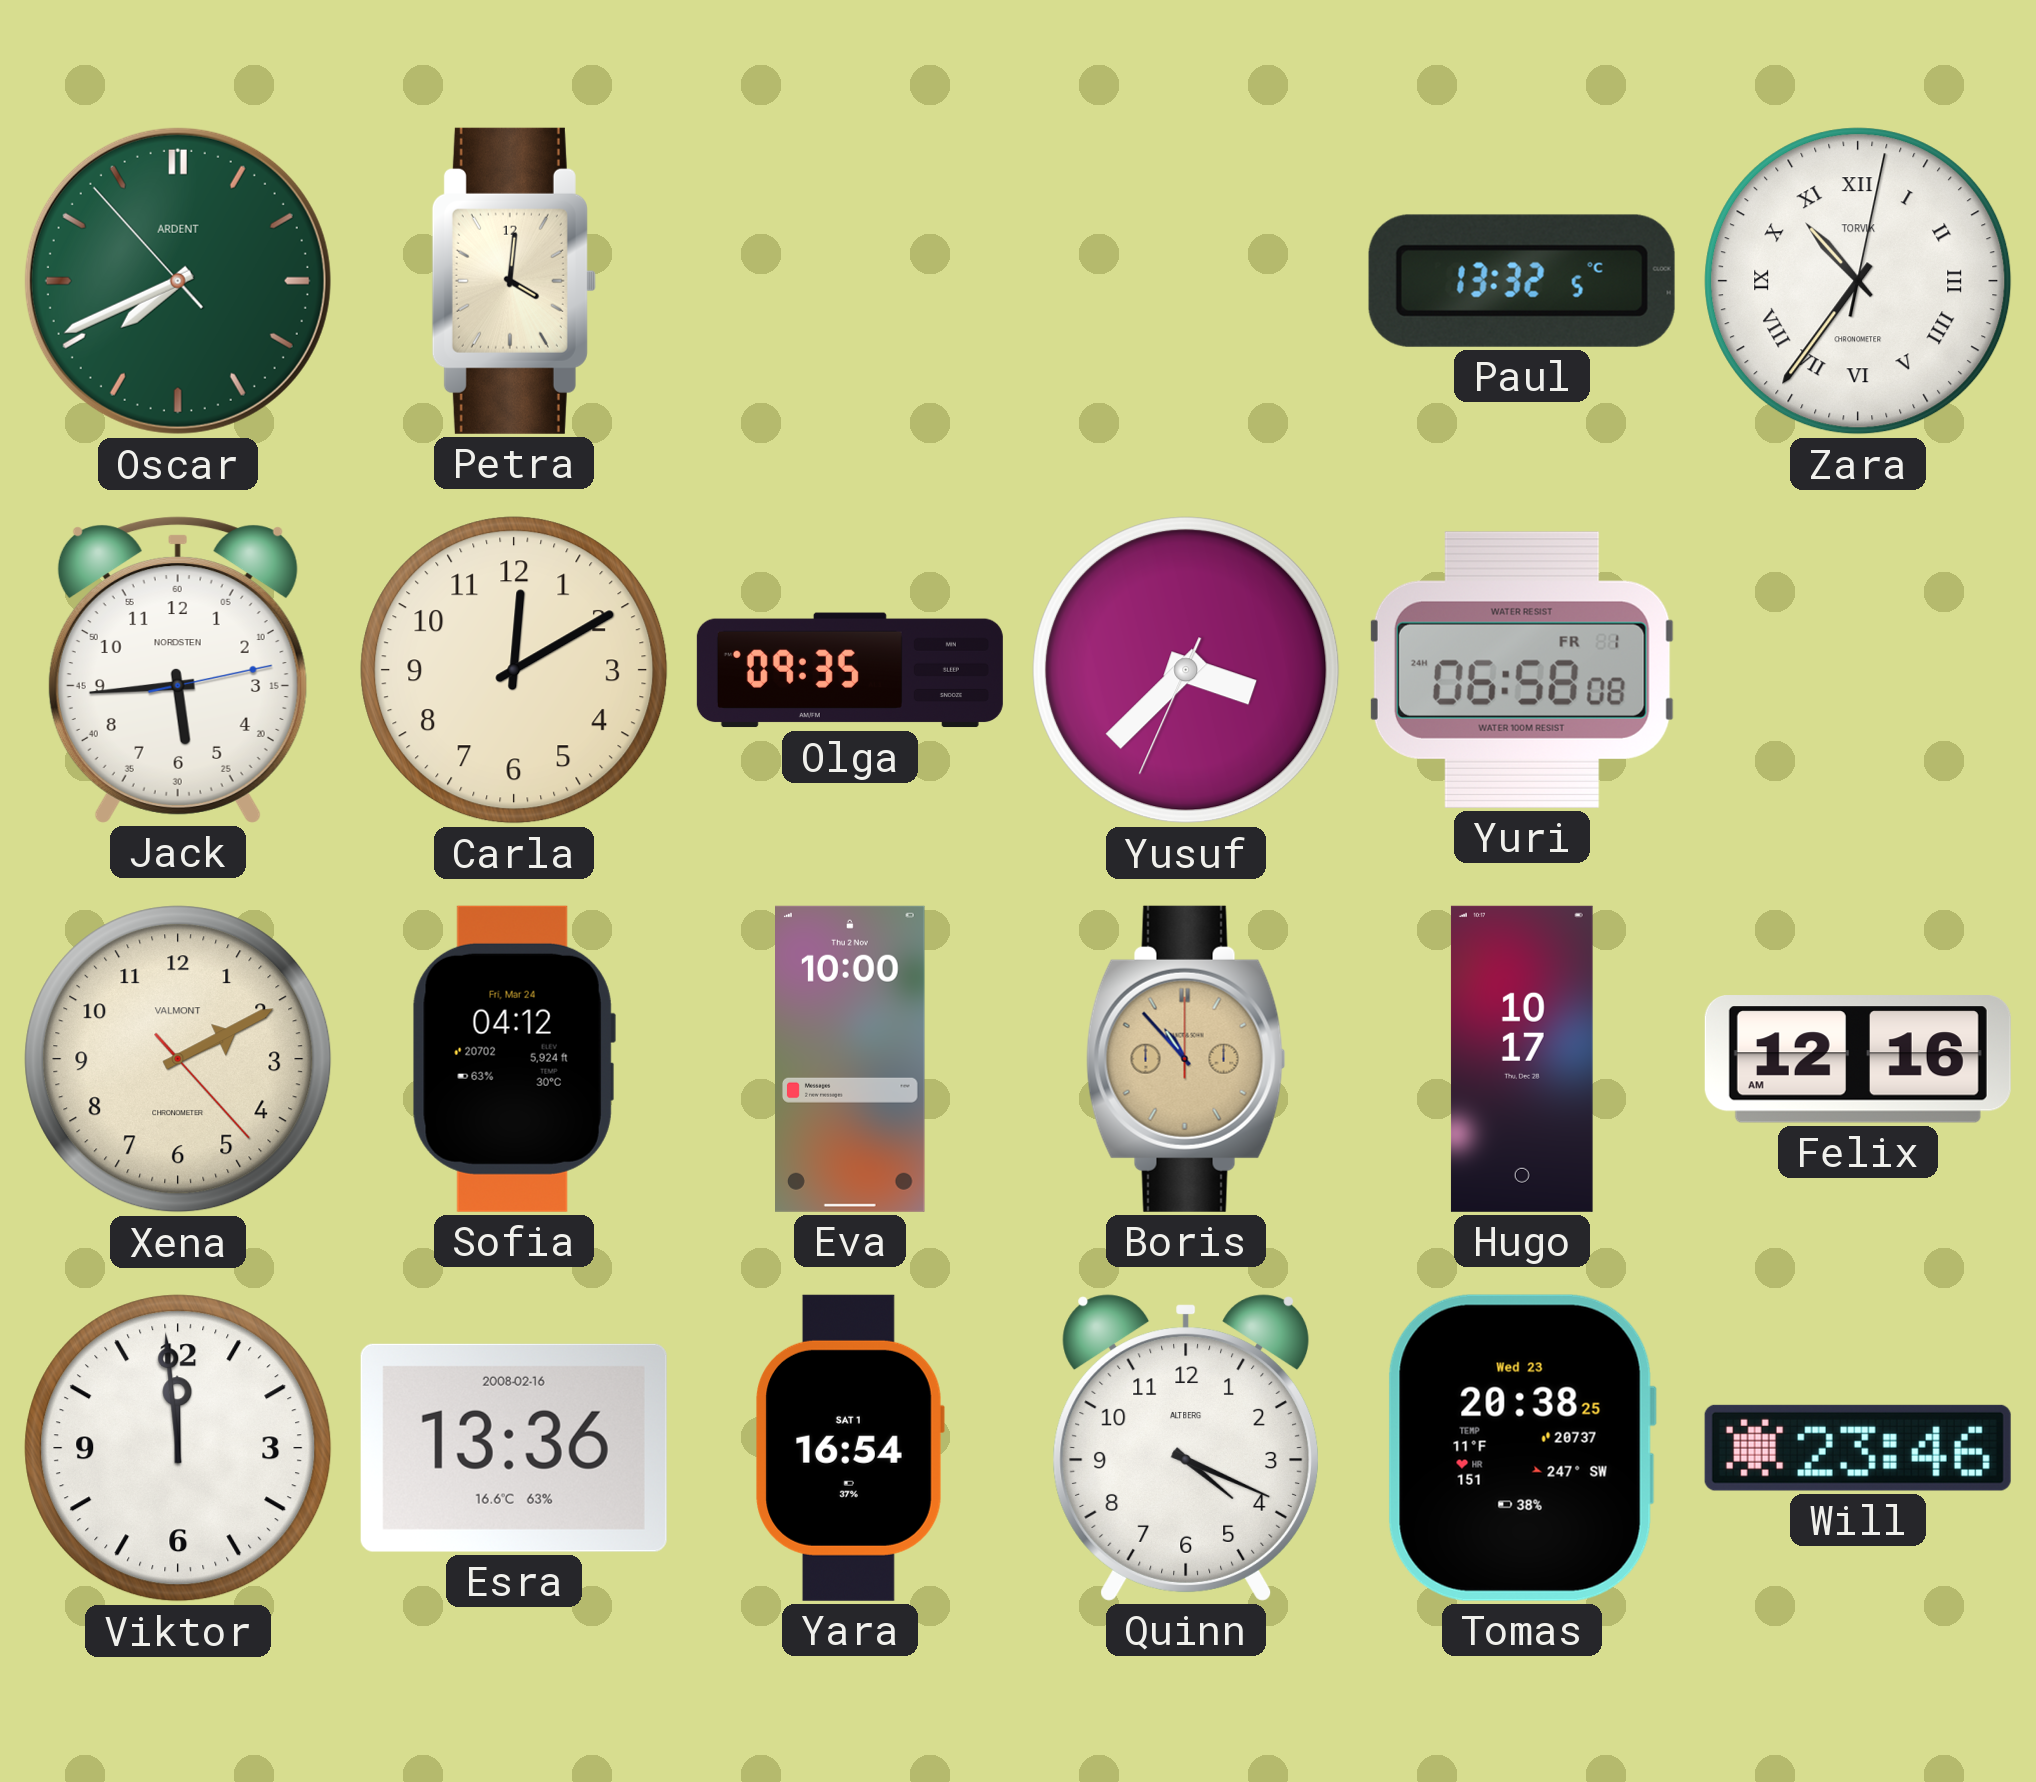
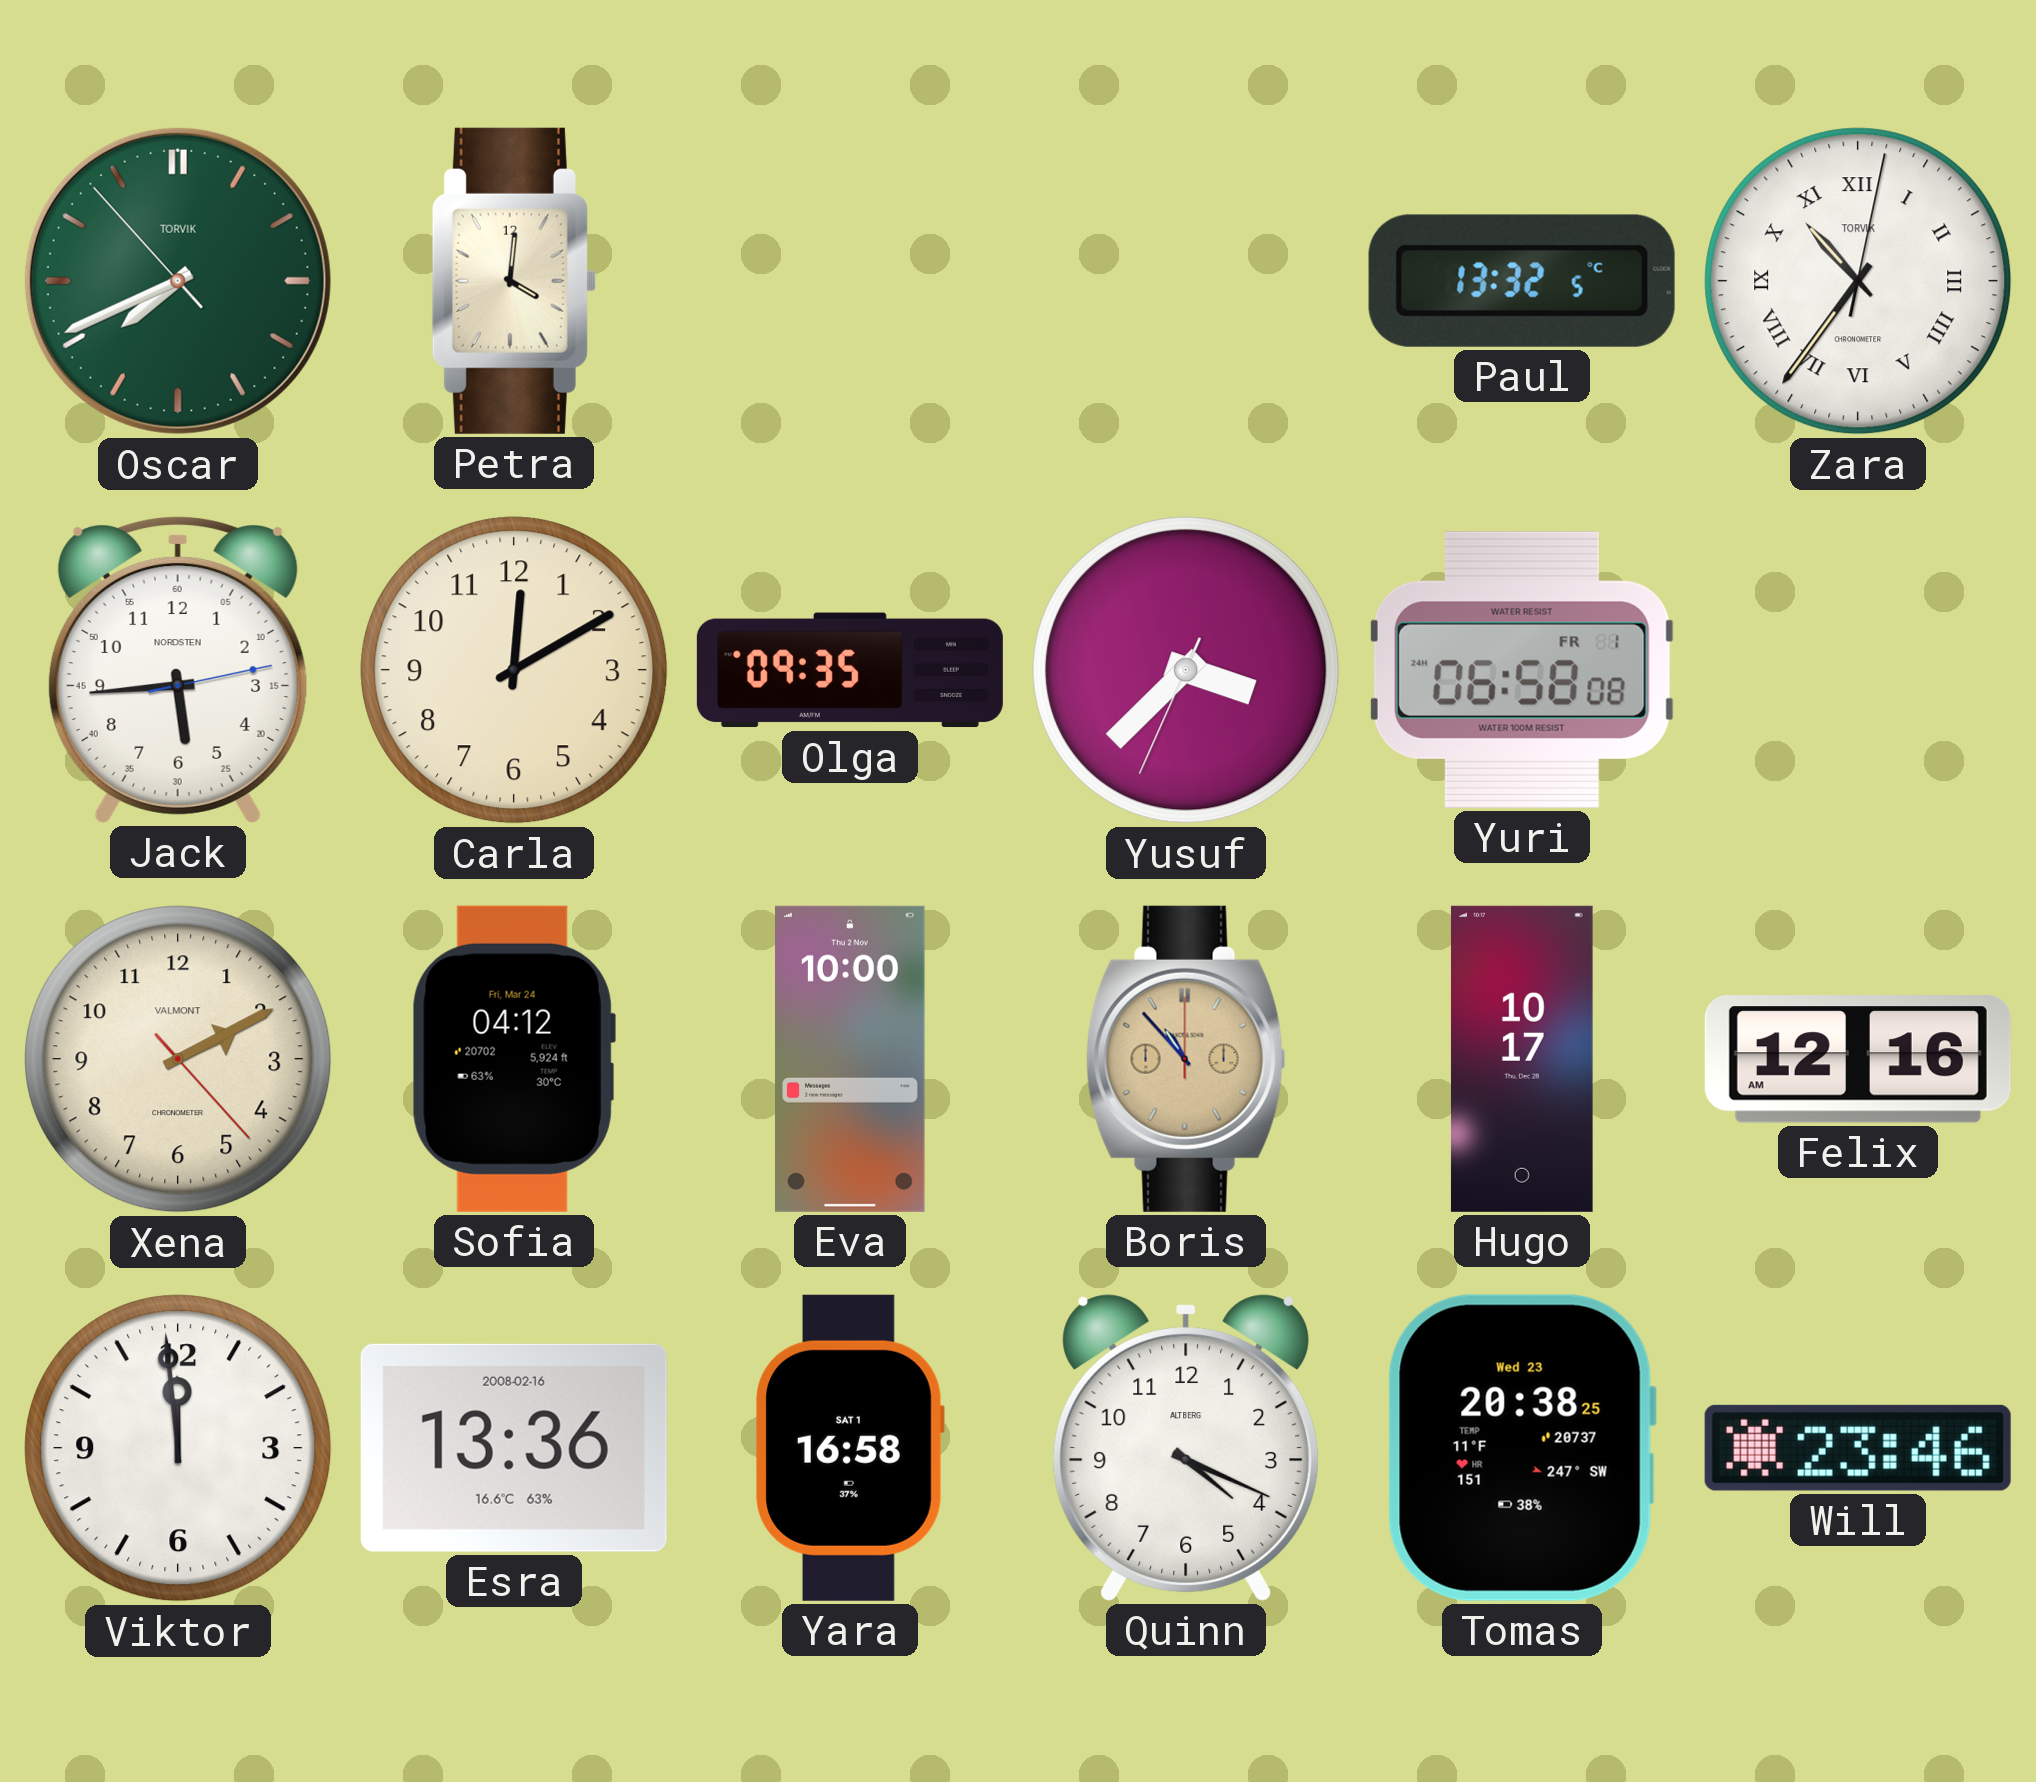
Oscar brand: ARDENT -> TORVIK (178, 281)
Yara: 16:54 -> 16:58 (850, 1448)
